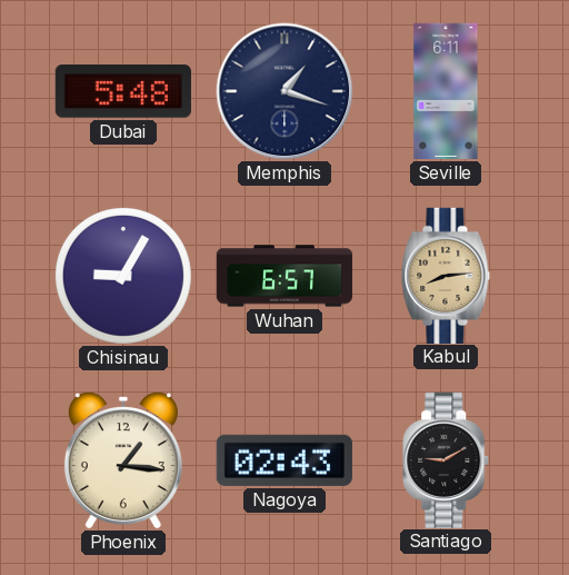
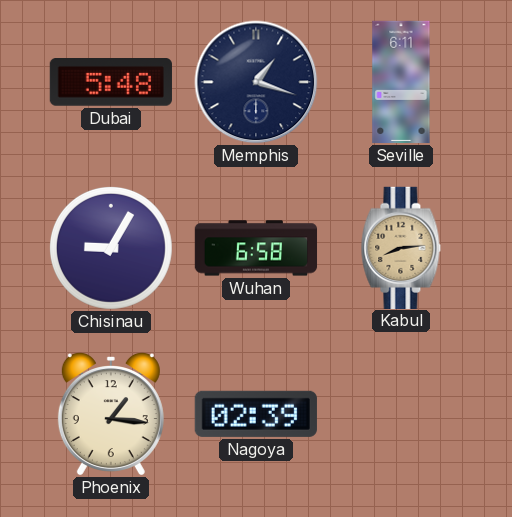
Wuhan: 6:57 -> 6:58 (256, 248)
Nagoya: 02:43 -> 02:39 (256, 414)
Santiago: 9:10 -> none (447, 459)
